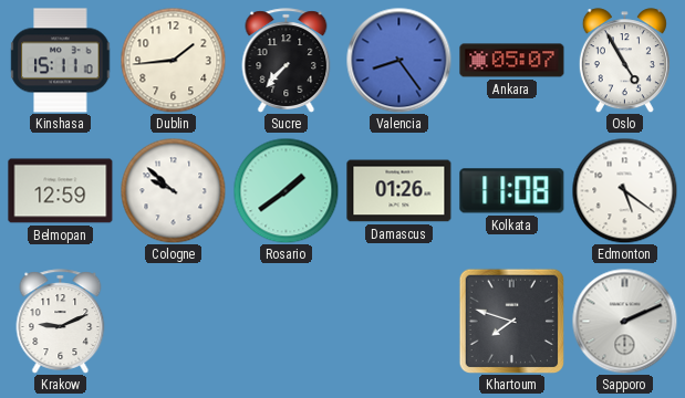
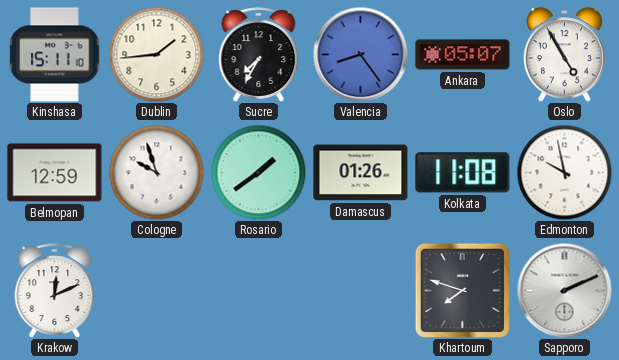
Sucre: 7:37 -> 7:35 (259, 55)
Cologne: 9:52 -> 9:57 (156, 172)
Edmonton: 5:21 -> 9:58 (564, 172)
Krakow: 9:11 -> 12:11 (55, 291)
